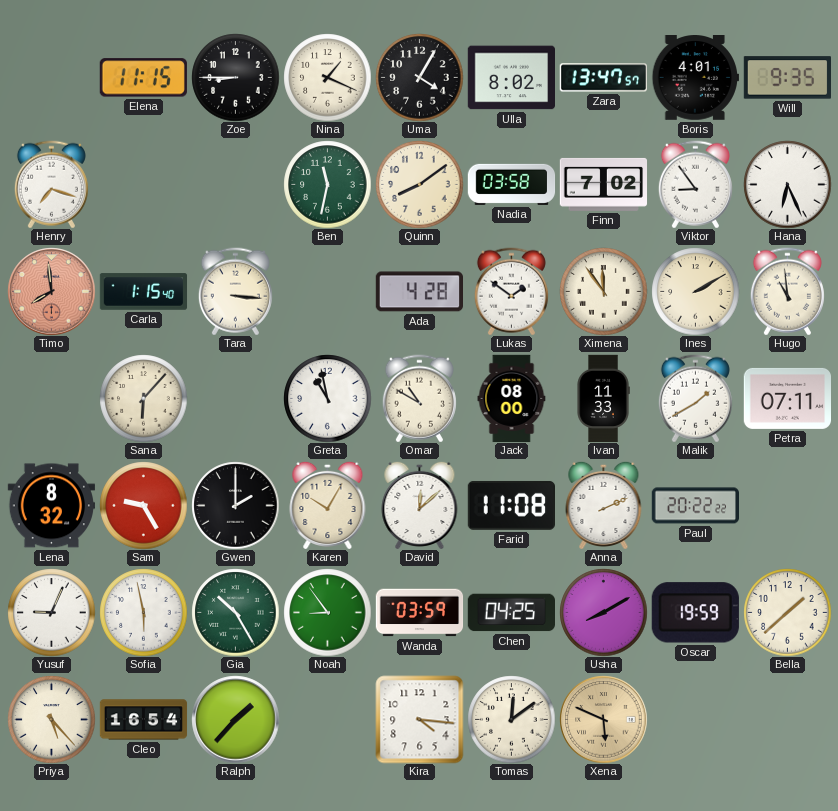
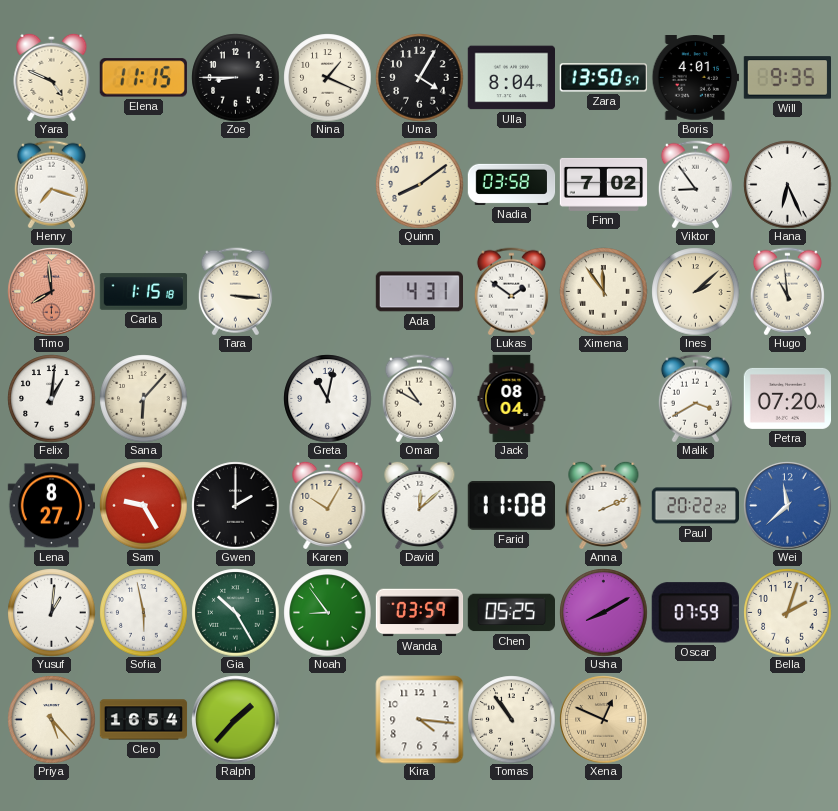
Yara: none -> 4:49 (52, 77)
Ulla: 8:02 -> 8:04 (511, 78)
Zara: 13:47 -> 13:50 (603, 78)
Ben: 11:32 -> none (327, 184)
Carla: 1:15:40 -> 1:15:18 (143, 292)
Ada: 4:28 -> 4:31 (419, 292)
Ines: 2:10 -> 2:08 (695, 291)
Felix: none -> 1:01 (51, 398)
Greta: 10:58 -> 11:02 (327, 398)
Jack: 08:00 -> 08:04 (512, 398)
Ivan: 11:33 -> none (603, 398)
Malik: 1:40 -> 3:40 (695, 398)
Petra: 07:11 -> 07:20 (787, 398)
Lena: 8:32 -> 8:27 (51, 506)
Wei: none -> 11:38 (787, 505)
Yusuf: 9:04 -> 1:01 (51, 612)
Chen: 04:25 -> 05:25 (511, 613)
Oscar: 19:59 -> 07:59 (695, 613)
Bella: 1:38 -> 2:03 (787, 612)
Tomas: 12:09 -> 10:54 (511, 719)
Xena: 5:49 -> 12:49 (603, 719)
